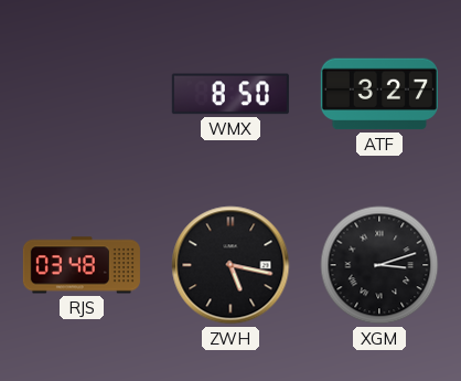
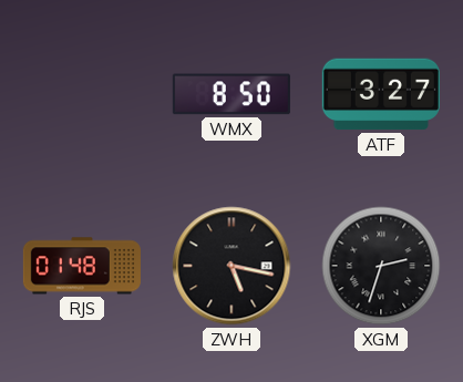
RJS: 03:48 -> 01:48 (82, 266)
XGM: 3:12 -> 2:33 (381, 266)
